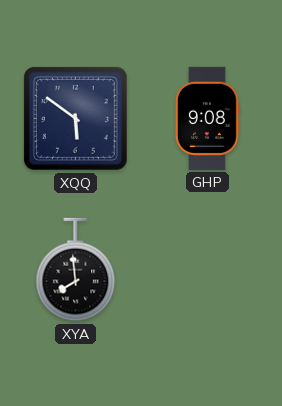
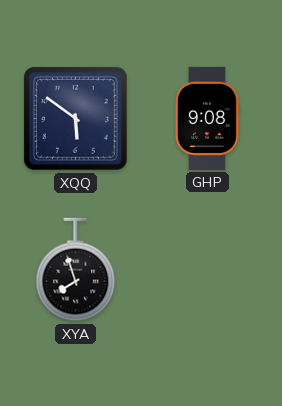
XYA: 7:59 -> 7:57 (76, 270)
